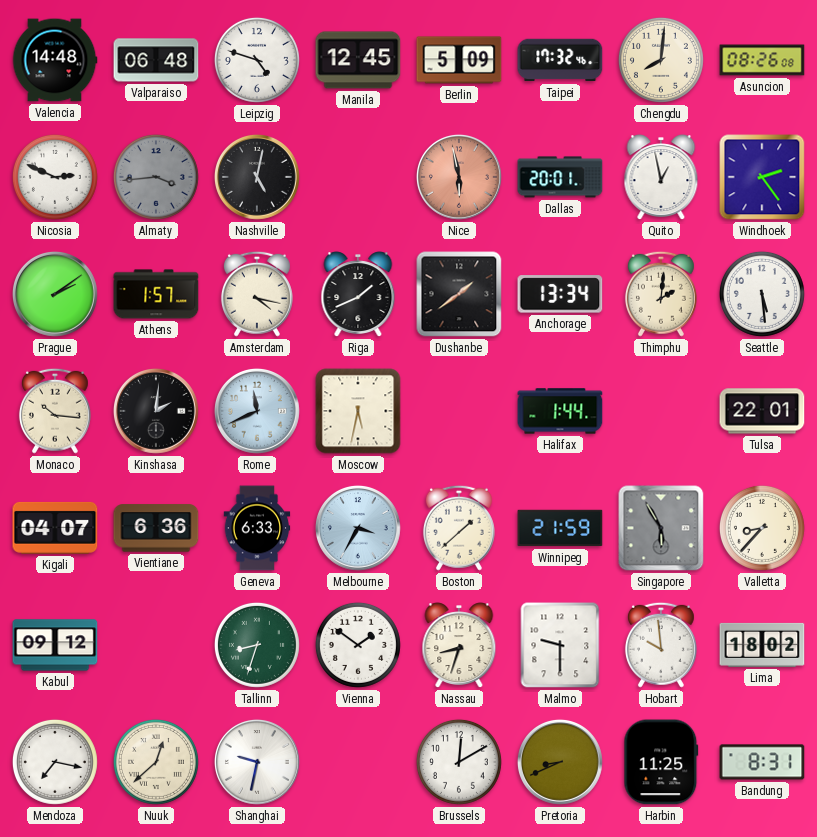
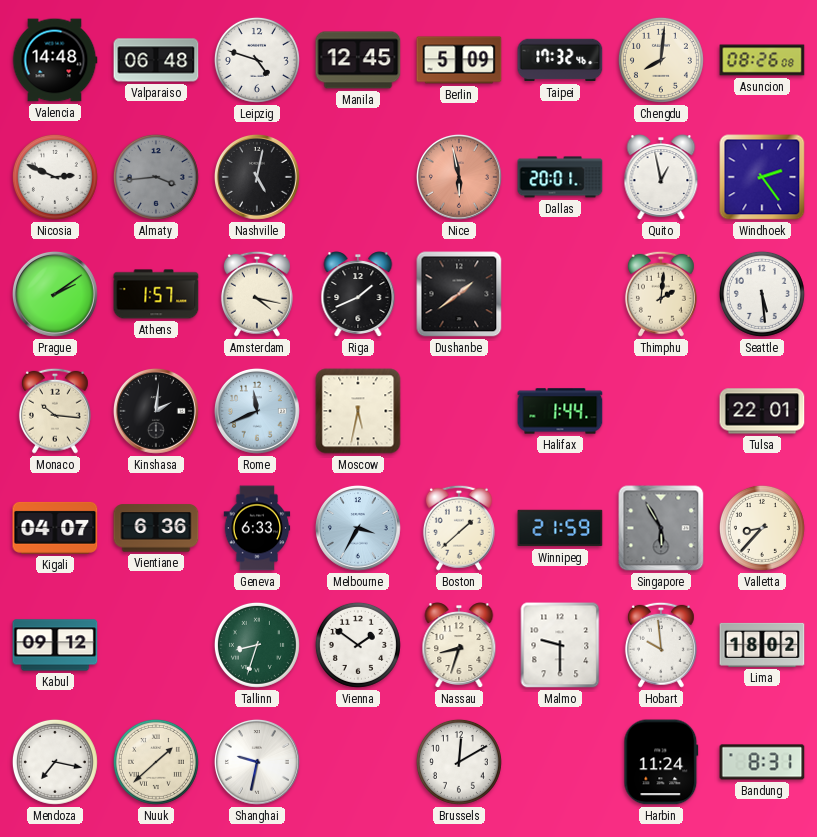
Anchorage: 13:34 -> none (560, 294)
Nuuk: 12:38 -> 1:38 (156, 762)
Pretoria: 8:41 -> none (560, 762)
Harbin: 11:25 -> 11:24 (661, 762)
